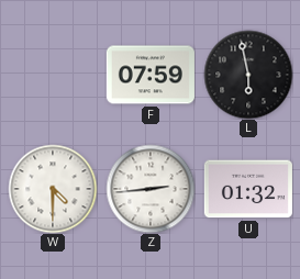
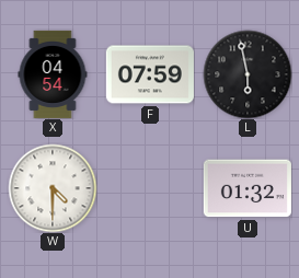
X: none -> 04:54 (53, 74)
Z: 2:44 -> none (151, 189)
